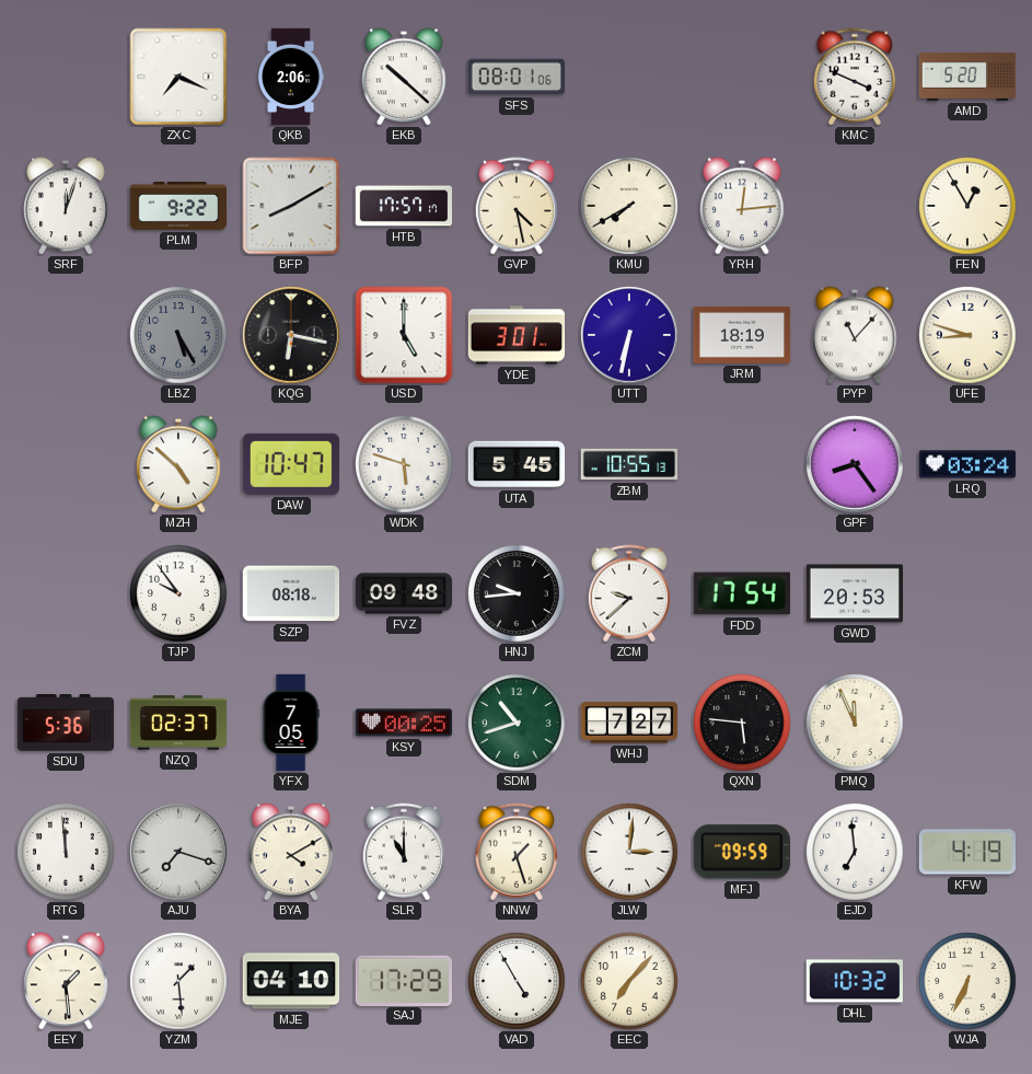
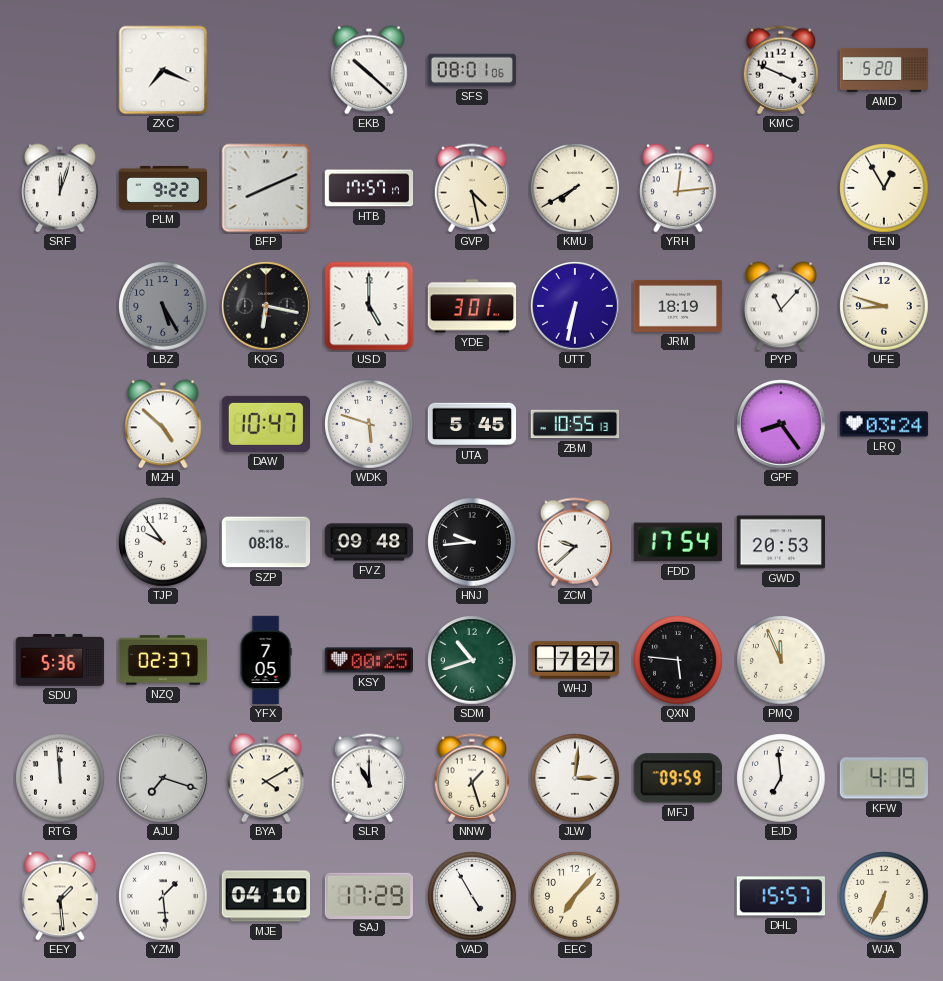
QKB: 2:06 -> none (291, 77)
BFP: 8:10 -> 8:11 (266, 188)
DHL: 10:32 -> 15:57 (780, 896)
